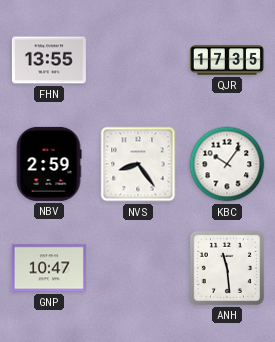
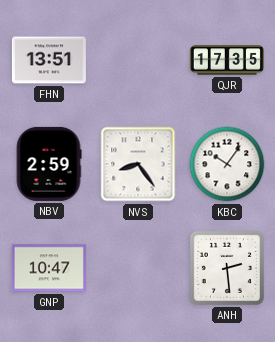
FHN: 13:55 -> 13:51 (49, 60)
ANH: 11:29 -> 2:29 (227, 268)
